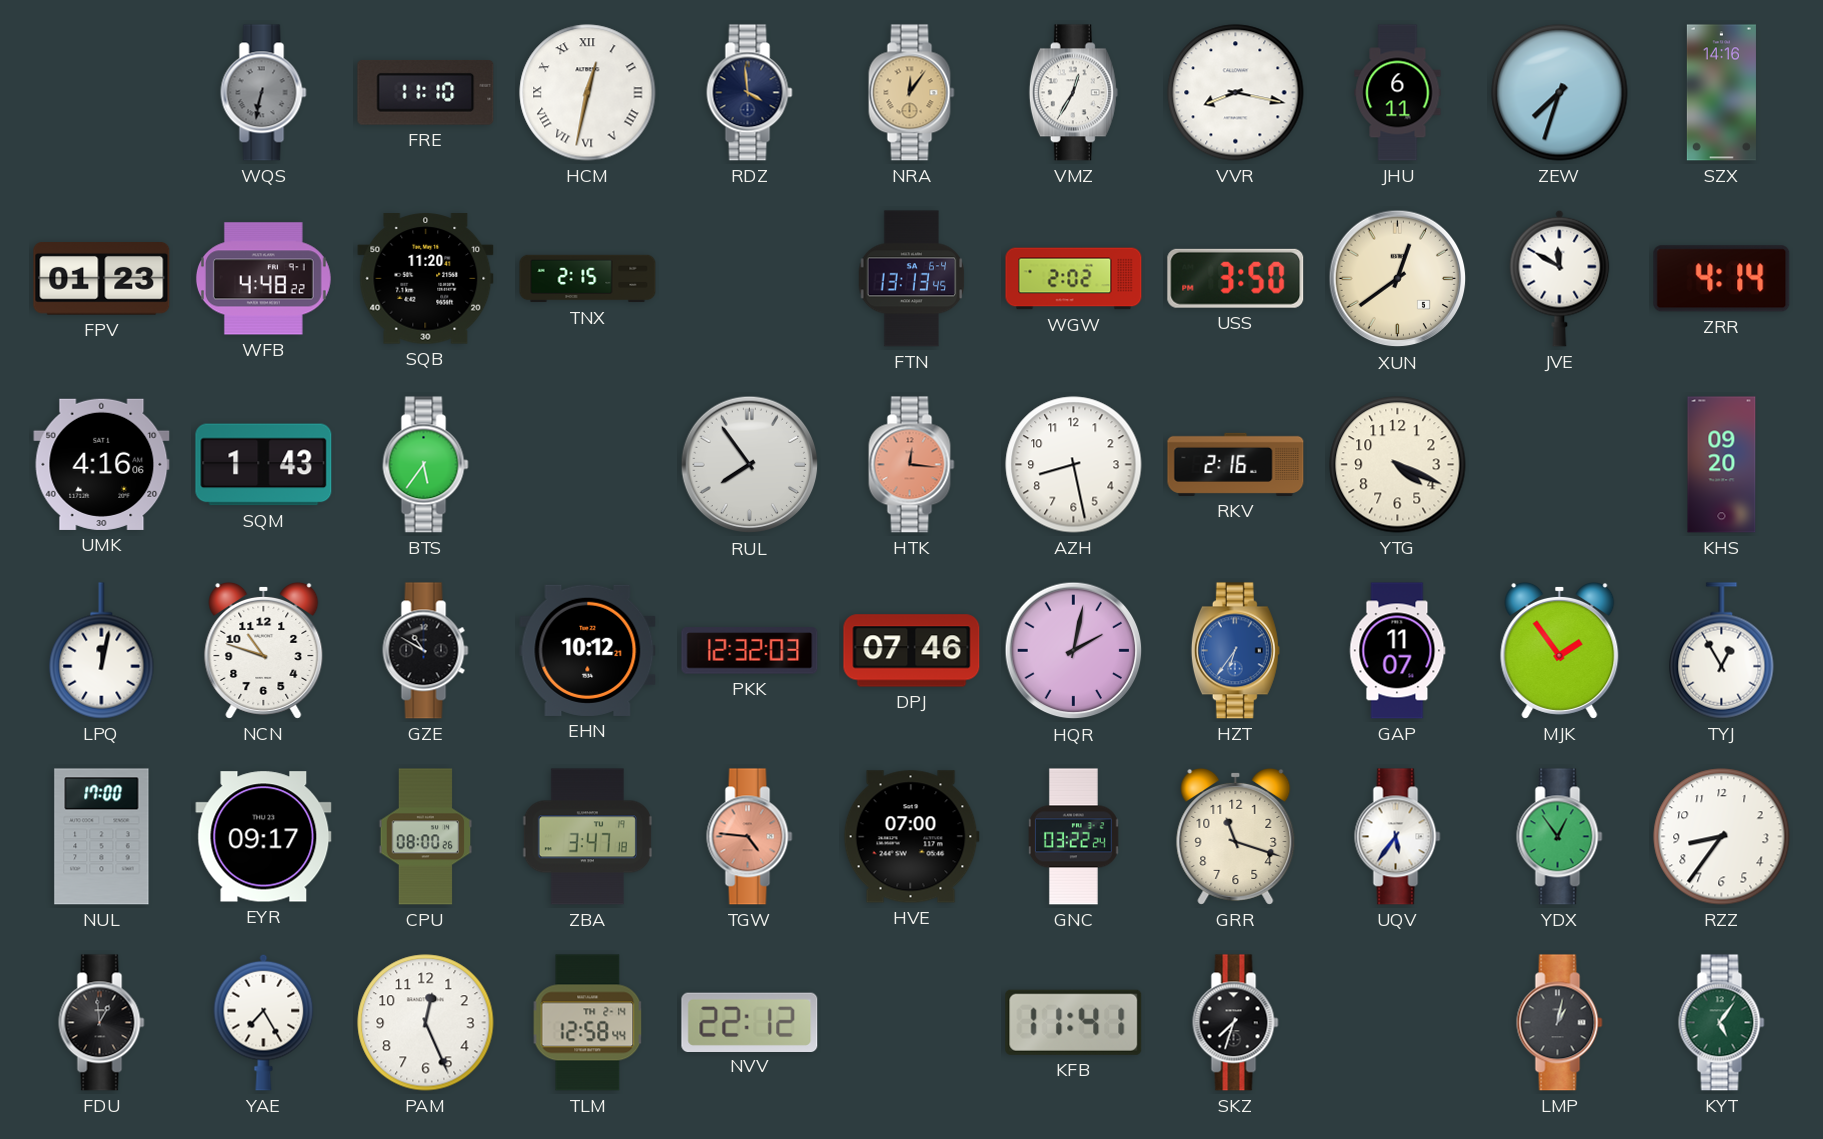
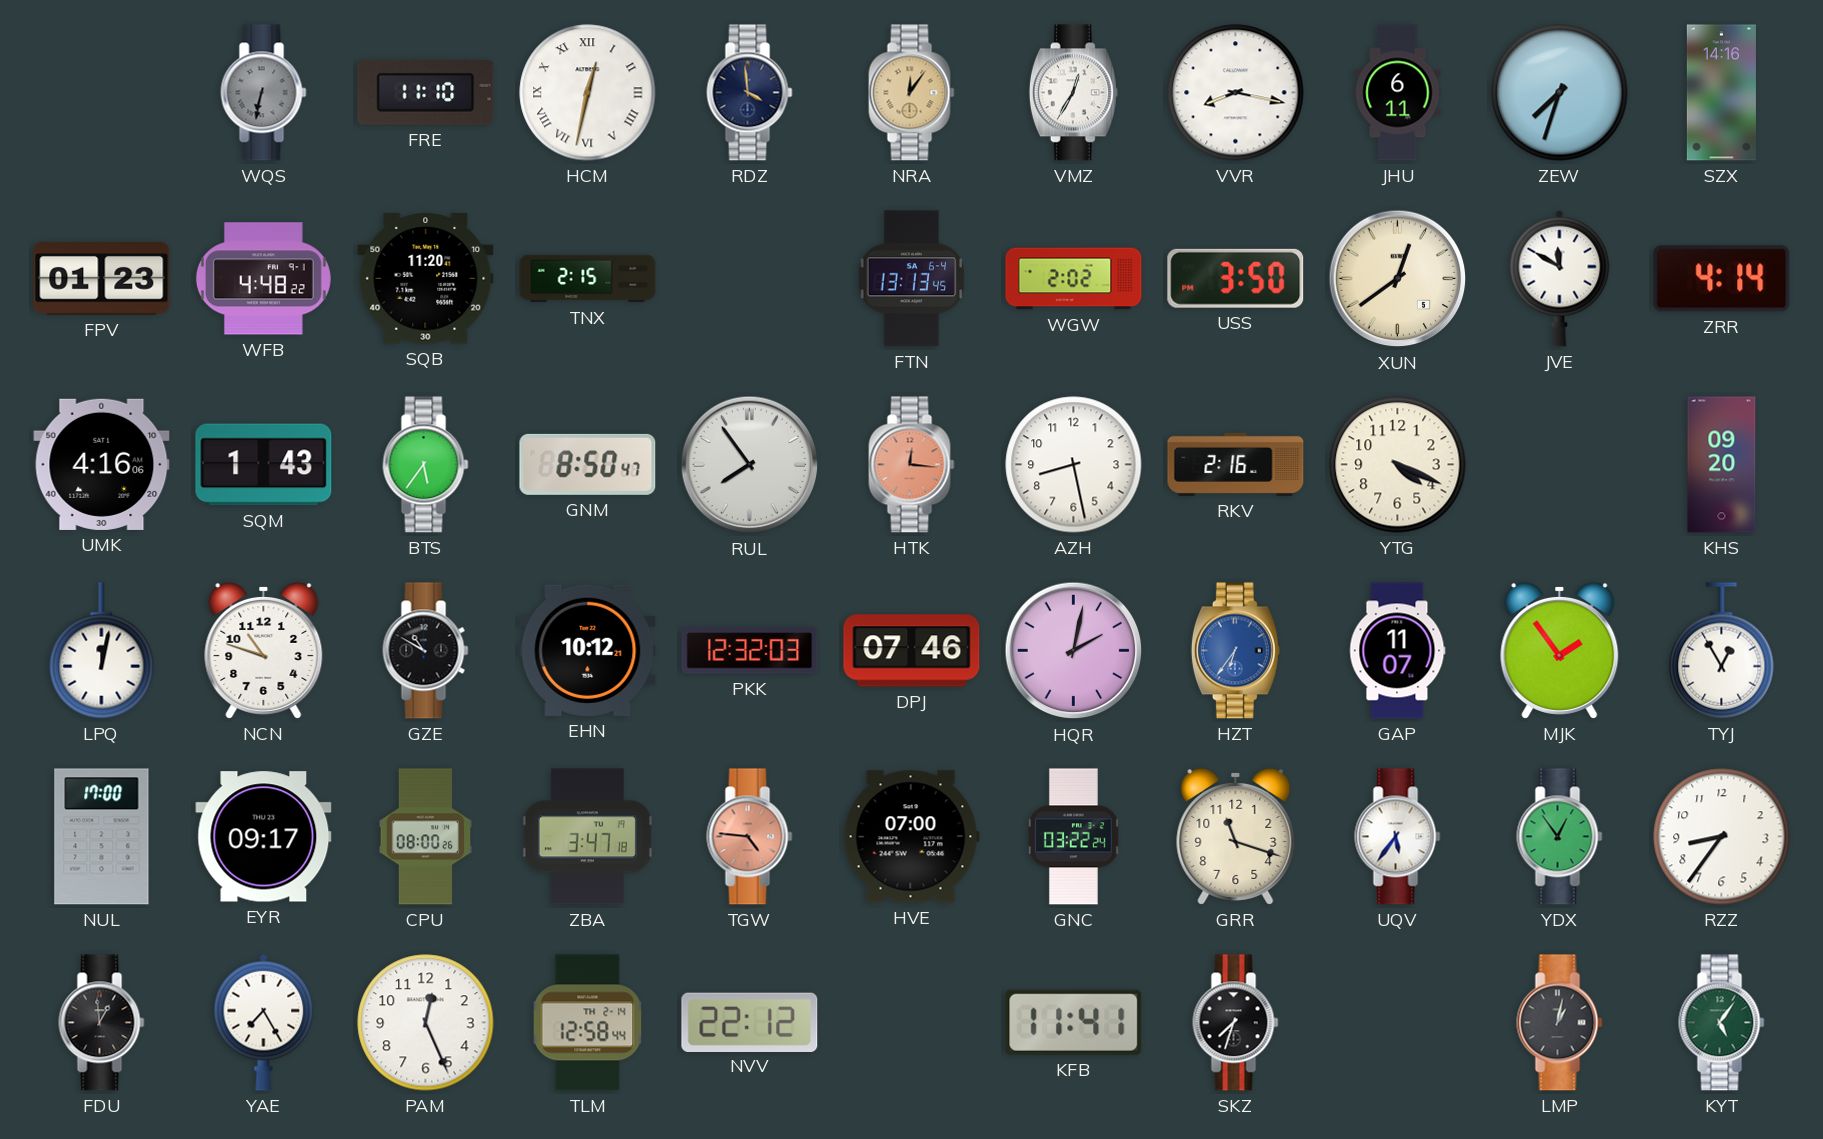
GNM: none -> 8:50 (588, 464)
